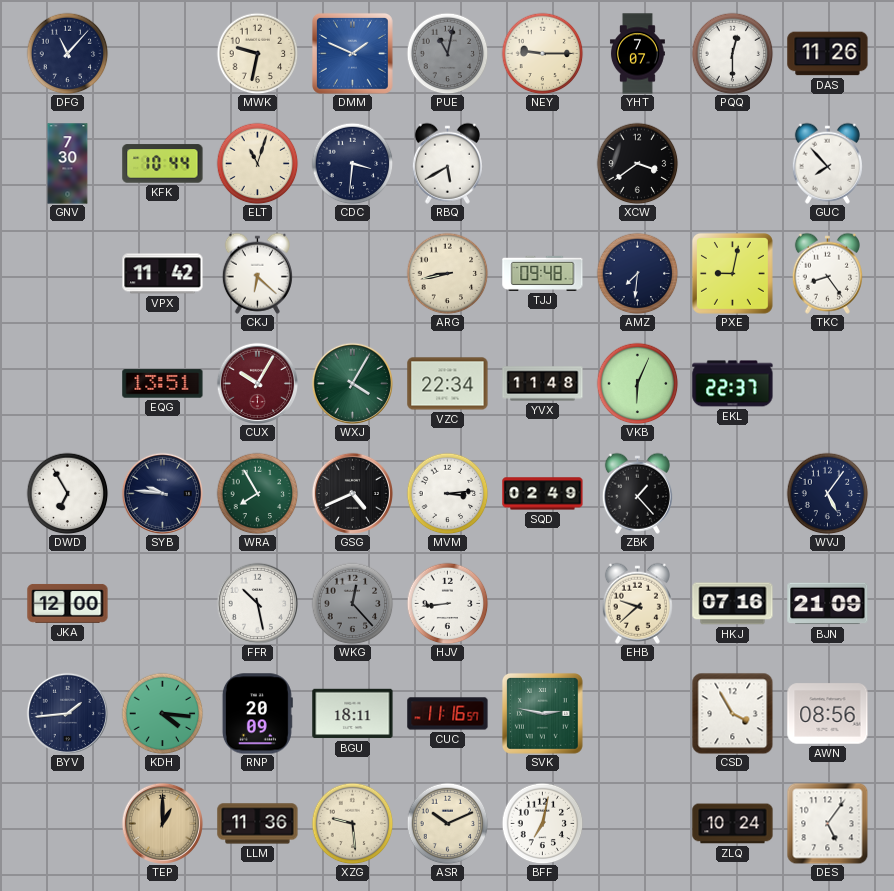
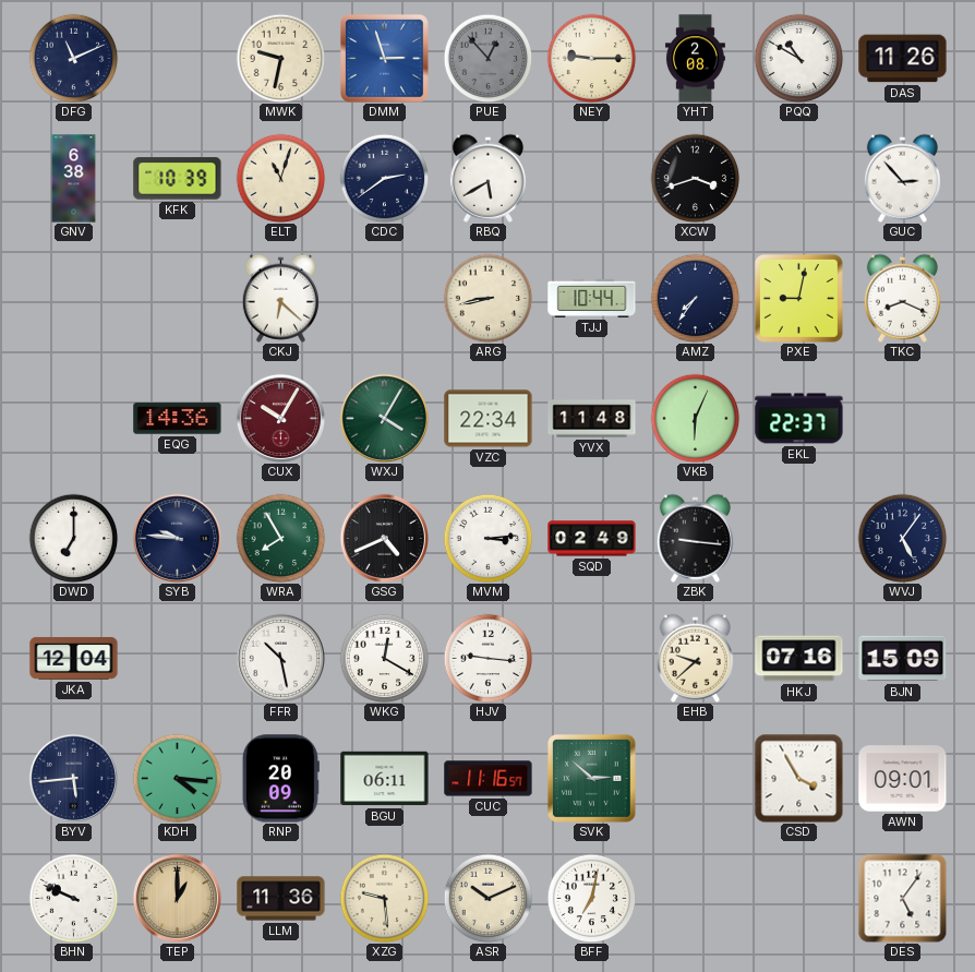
DFG: 11:07 -> 11:11 (73, 58)
DMM: 1:49 -> 2:57 (384, 58)
PUE: 11:02 -> 12:53 (487, 58)
YHT: 7:07 -> 2:08 (696, 59)
PQQ: 12:30 -> 10:50 (798, 58)
GNV: 7:30 -> 6:38 (74, 179)
KFK: 10:44 -> 10:39 (178, 179)
CDC: 3:31 -> 2:39 (384, 178)
XCW: 3:39 -> 3:42 (695, 178)
GUC: 7:53 -> 2:53 (902, 178)
VPX: 11:42 -> none (163, 274)
TJJ: 09:48 -> 10:44 (592, 298)
AMZ: 7:31 -> 7:36 (695, 298)
TKC: 8:24 -> 8:19 (902, 298)
EQG: 13:51 -> 14:36 (178, 419)
DWD: 6:55 -> 7:00 (73, 538)
ZBK: 1:23 -> 9:16 (695, 538)
JKA: 12:00 -> 12:04 (74, 658)
WKG: 12:23 -> 12:20 (384, 658)
WKG dial: grey -> white (384, 658)
HJV: 8:44 -> 9:16 (487, 658)
BJN: 21:09 -> 15:09 (903, 659)
BYV: 1:44 -> 5:44 (73, 778)
BGU: 18:11 -> 06:11 (385, 779)
SVK: 2:47 -> 2:52 (591, 778)
AWN: 08:56 -> 09:01 (903, 779)
BHN: none -> 9:49 (73, 898)
ZLQ: 10:24 -> none (733, 824)
